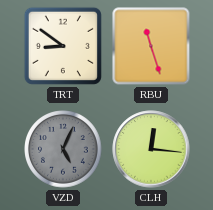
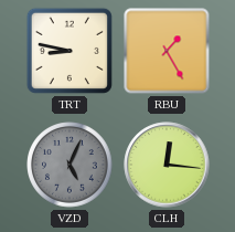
TRT: 8:51 -> 8:47 (70, 51)
RBU: 11:27 -> 1:25 (167, 51)
